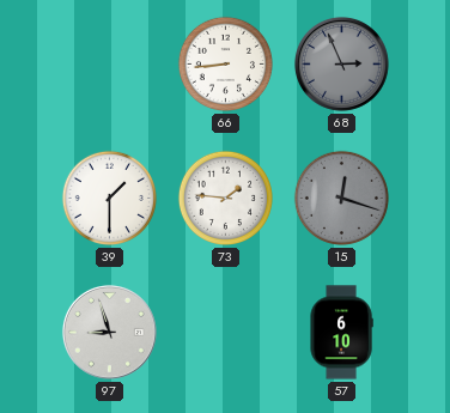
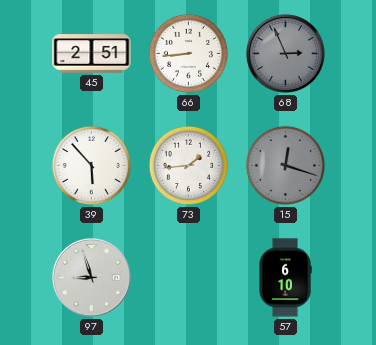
45: none -> 2:51 (92, 54)
39: 1:30 -> 5:53 (91, 165)
73: 1:46 -> 1:44 (188, 165)
